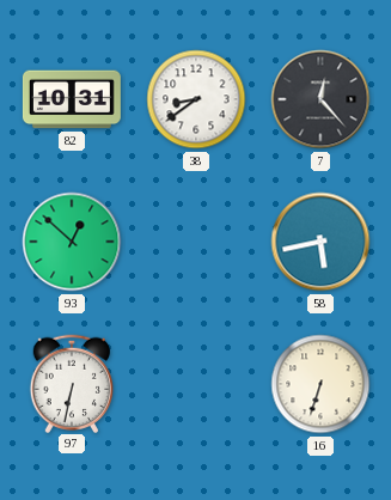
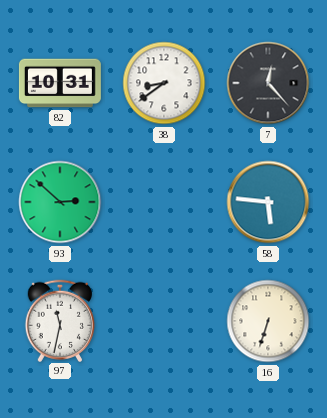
93: 12:52 -> 2:52 (60, 202)
58: 5:43 -> 5:46 (268, 202)
97: 6:32 -> 11:32 (60, 320)
